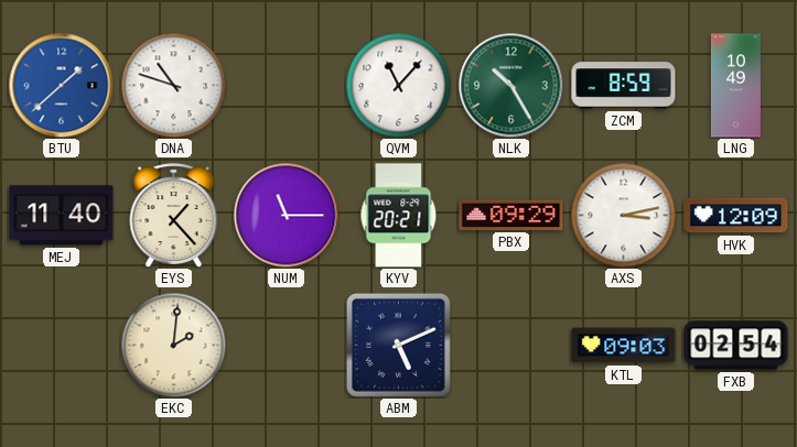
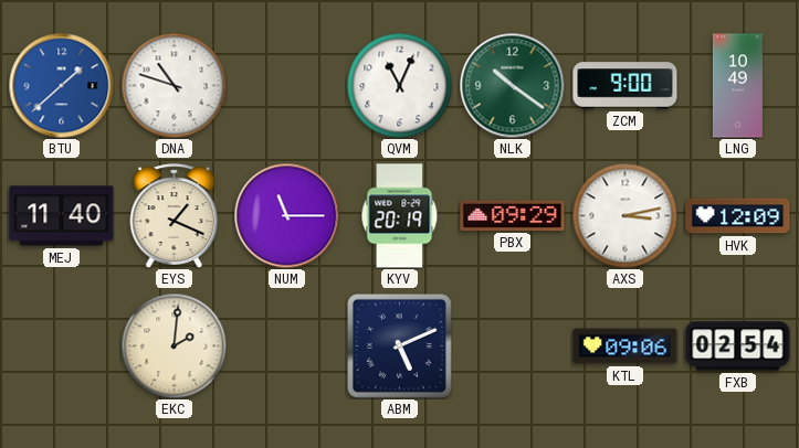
QVM: 11:07 -> 11:04 (399, 85)
NLK: 10:25 -> 10:21 (512, 85)
ZCM: 8:59 -> 9:00 (625, 86)
EYS: 1:23 -> 1:19 (175, 216)
KYV: 20:21 -> 20:19 (400, 216)
KTL: 09:03 -> 09:06 (625, 346)
